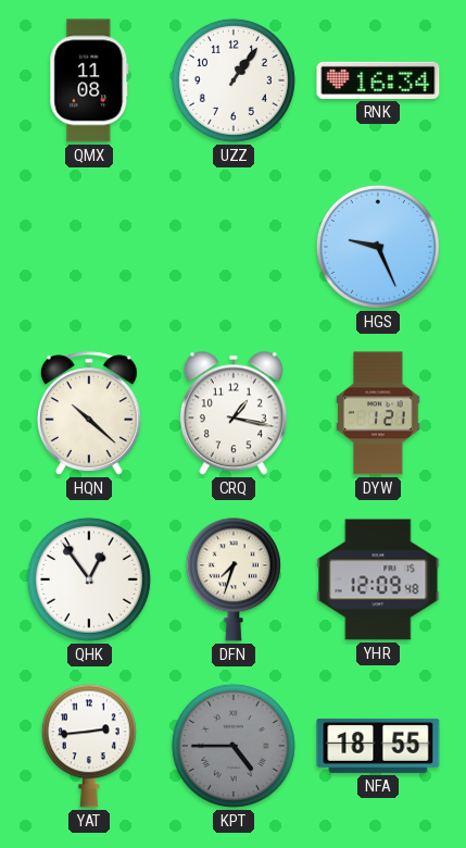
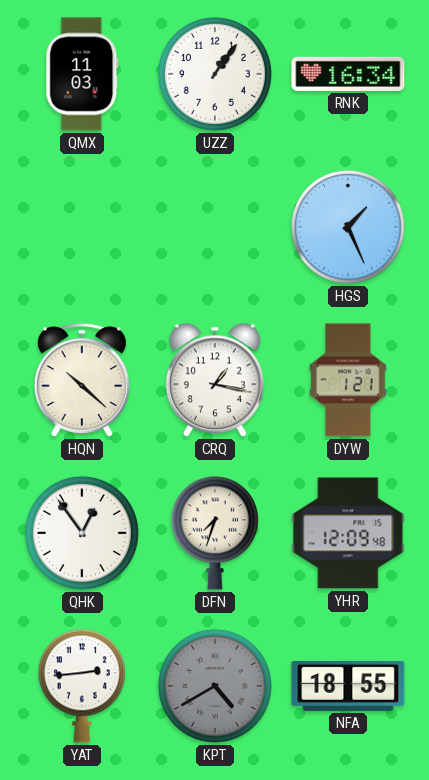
QMX: 11:08 -> 11:03 (82, 74)
HGS: 9:26 -> 1:26 (348, 227)
KPT: 4:45 -> 4:40 (215, 686)
